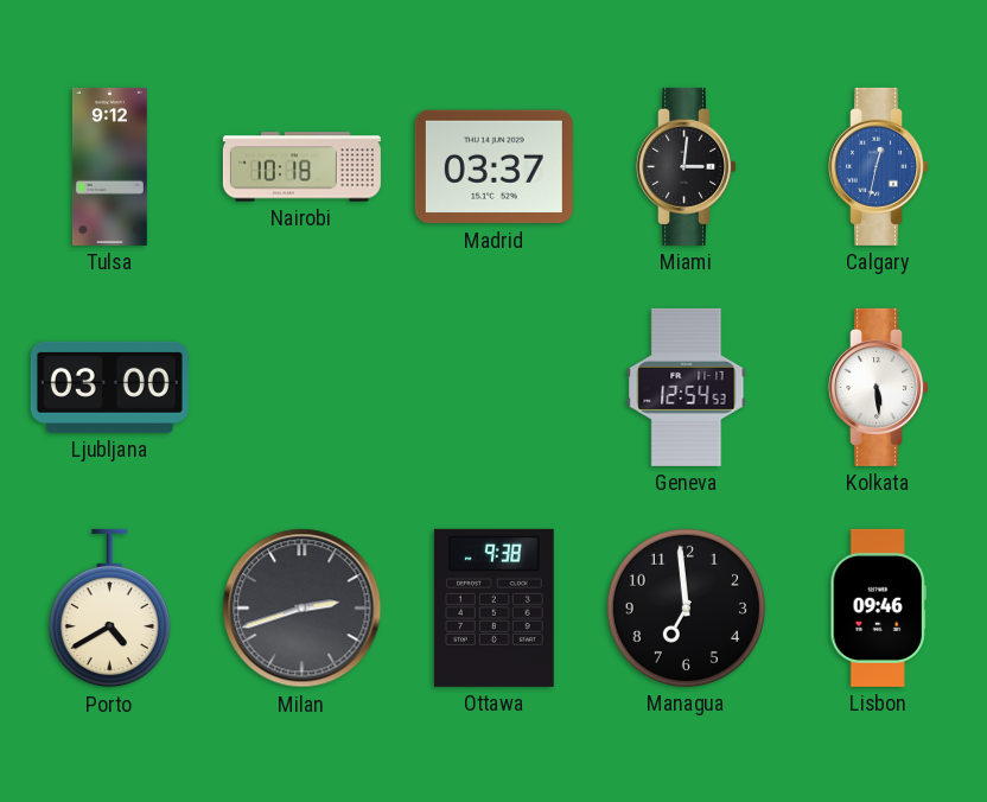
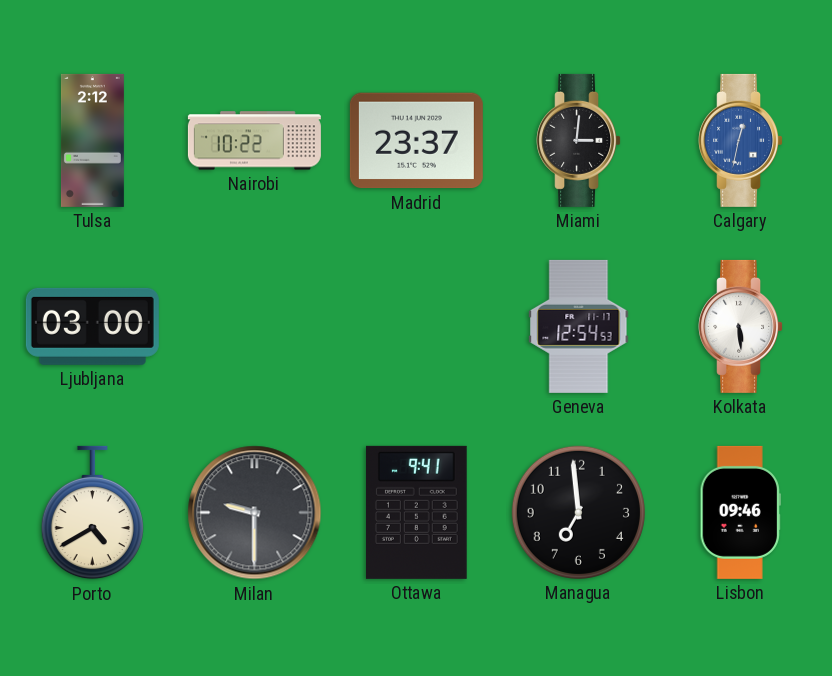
Tulsa: 9:12 -> 2:12 (92, 140)
Nairobi: 10:18 -> 10:22 (254, 141)
Madrid: 03:37 -> 23:37 (416, 141)
Milan: 2:42 -> 9:30 (255, 513)
Ottawa: 9:38 -> 9:41 (416, 512)
